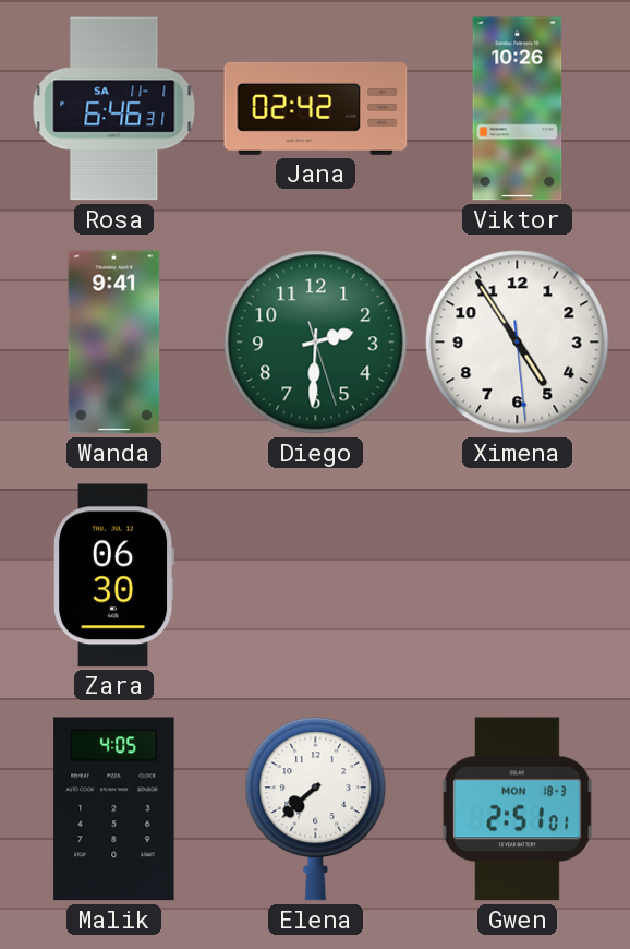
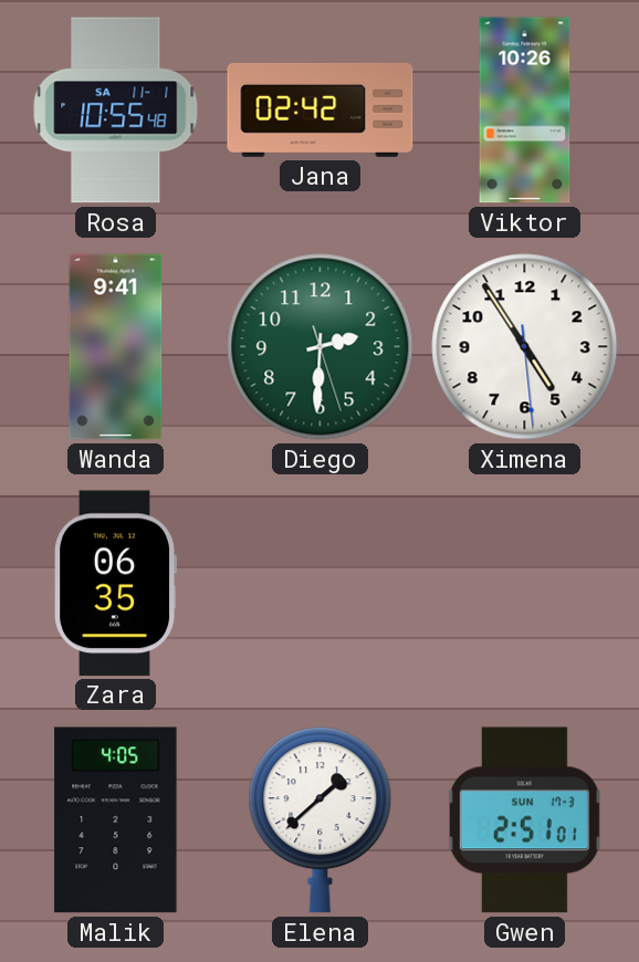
Rosa: 6:46 -> 10:55 (116, 111)
Zara: 06:30 -> 06:35 (115, 584)
Elena: 7:38 -> 1:38 (321, 820)
Gwen date: MON 18-3 -> SUN 17-3 (524, 820)
